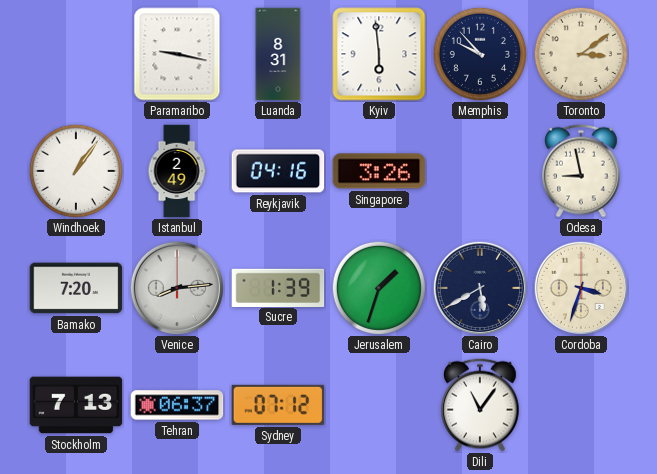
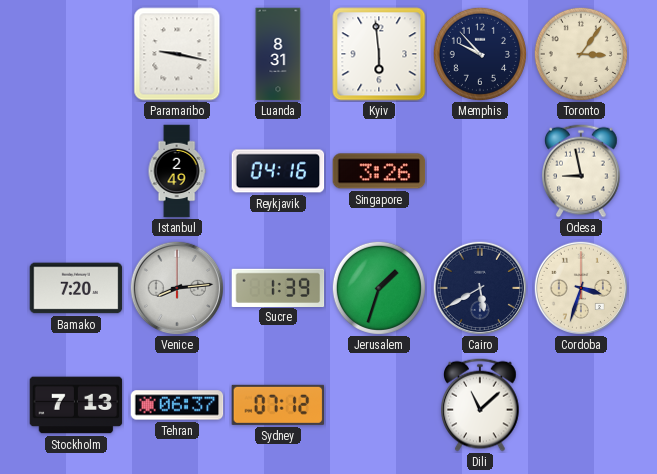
Toronto: 3:09 -> 3:06 (581, 54)
Windhoek: 1:06 -> none (76, 171)
Dili: 11:06 -> 11:08 (481, 405)
